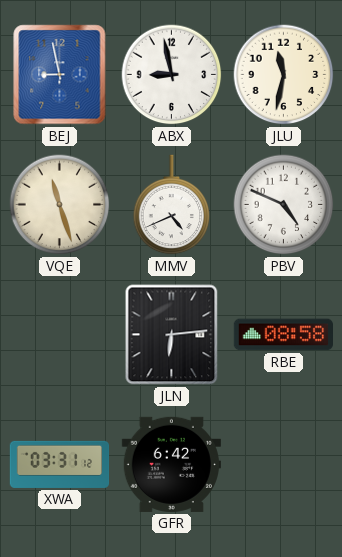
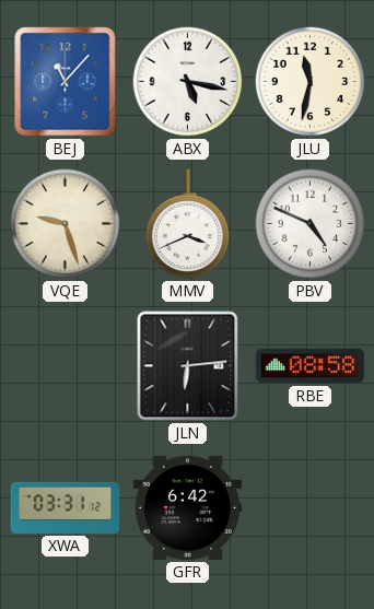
BEJ: 8:58 -> 11:07 (66, 82)
ABX: 8:58 -> 5:17 (188, 82)
VQE: 11:27 -> 9:27 (66, 224)
MMV: 4:41 -> 3:41 (188, 224)
